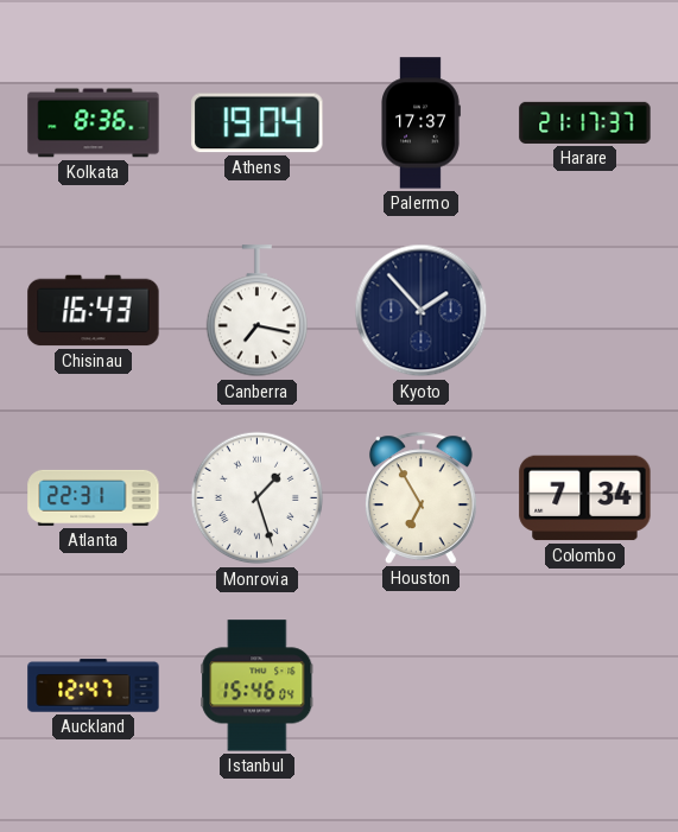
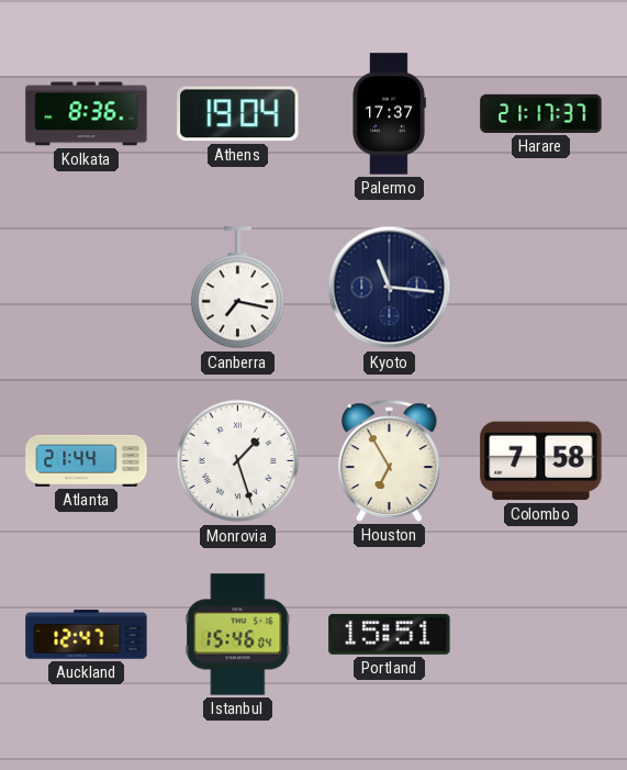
Chisinau: 16:43 -> none (94, 311)
Kyoto: 1:53 -> 11:16 (390, 288)
Atlanta: 22:31 -> 21:44 (87, 460)
Colombo: 7:34 -> 7:58 (541, 461)
Portland: none -> 15:51 (390, 634)
